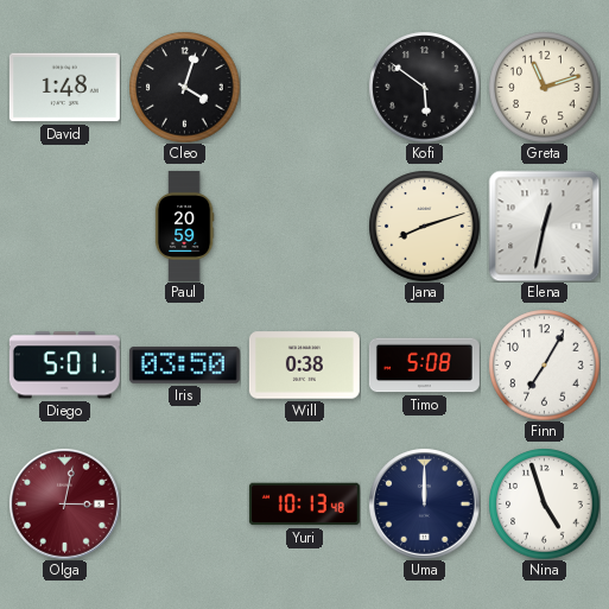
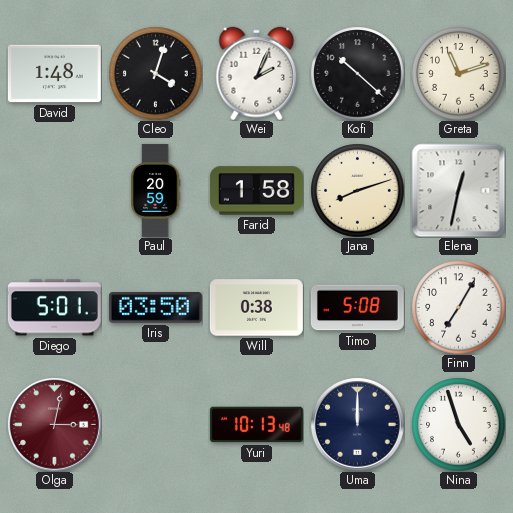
Wei: none -> 2:04 (257, 73)
Kofi: 5:51 -> 10:22 (357, 73)
Farid: none -> 1:58 (256, 191)
